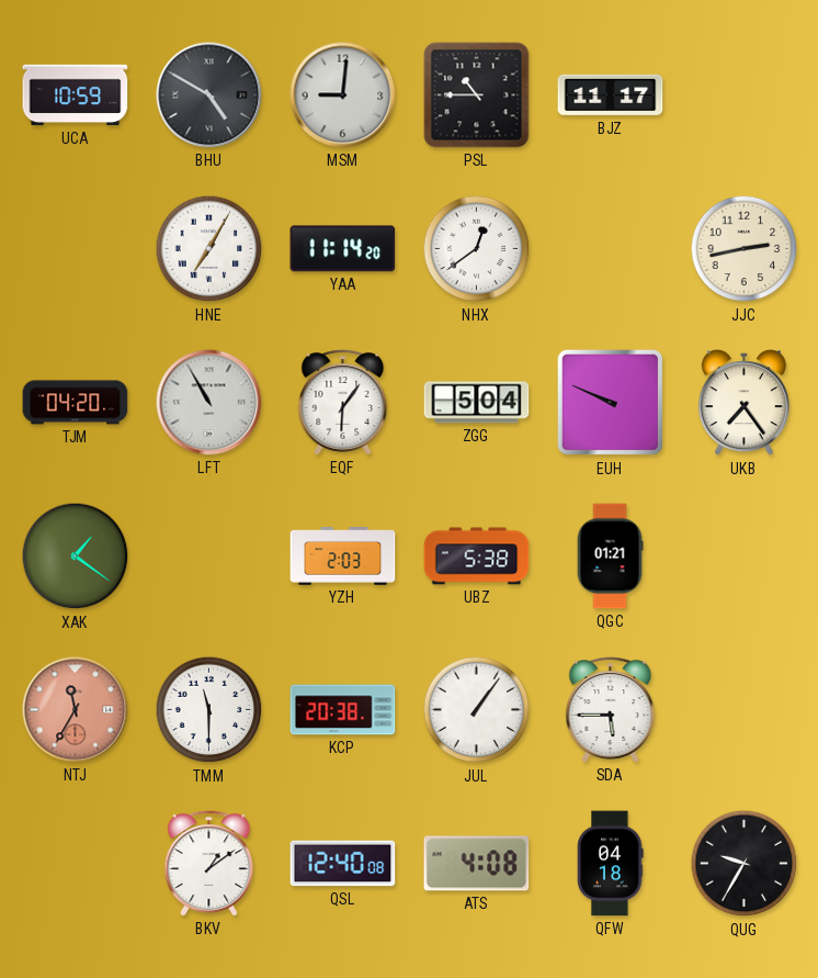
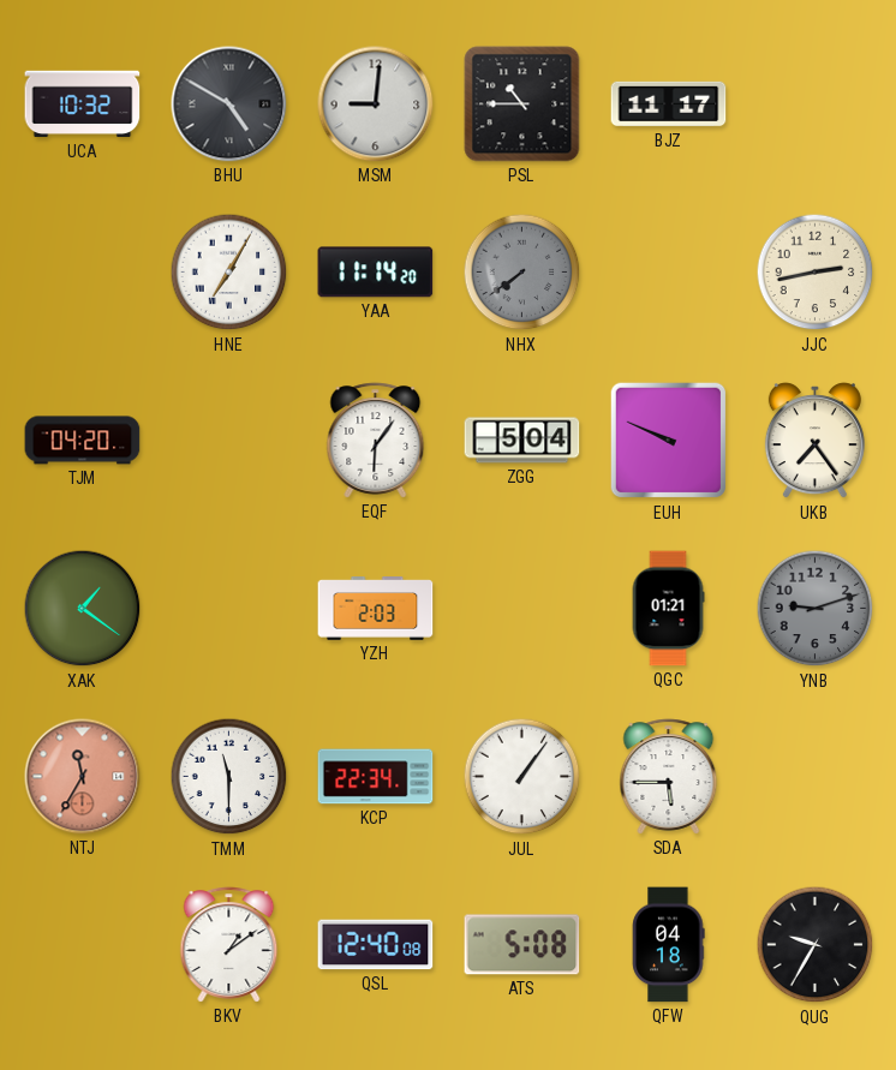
UCA: 10:59 -> 10:32 (83, 104)
NHX: 12:39 -> 7:39 (522, 273)
NHX dial: white -> grey (522, 273)
LFT: 10:55 -> none (209, 403)
UBZ: 5:38 -> none (477, 557)
YNB: none -> 9:12 (816, 609)
KCP: 20:38 -> 22:34 (376, 777)
ATS: 4:08 -> 5:08 (522, 945)
